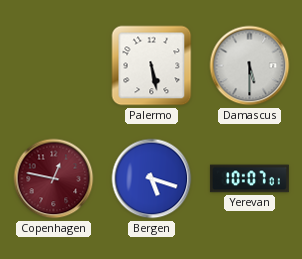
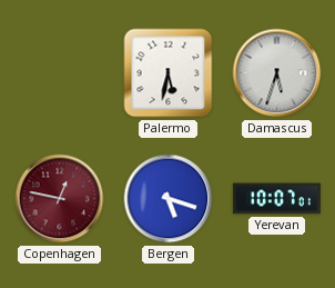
Palermo: 5:28 -> 5:32 (169, 73)
Damascus: 5:30 -> 5:33 (277, 73)
